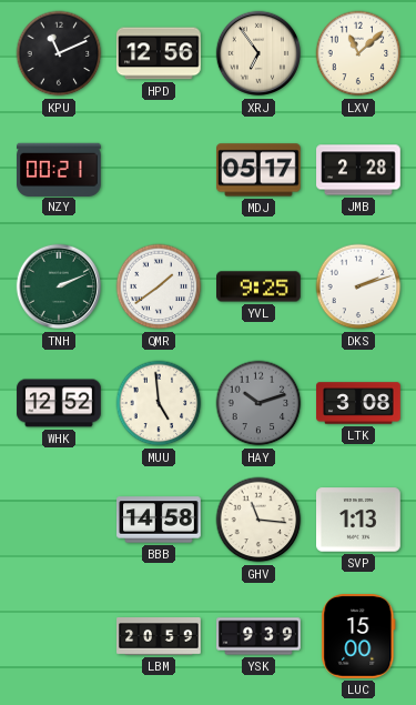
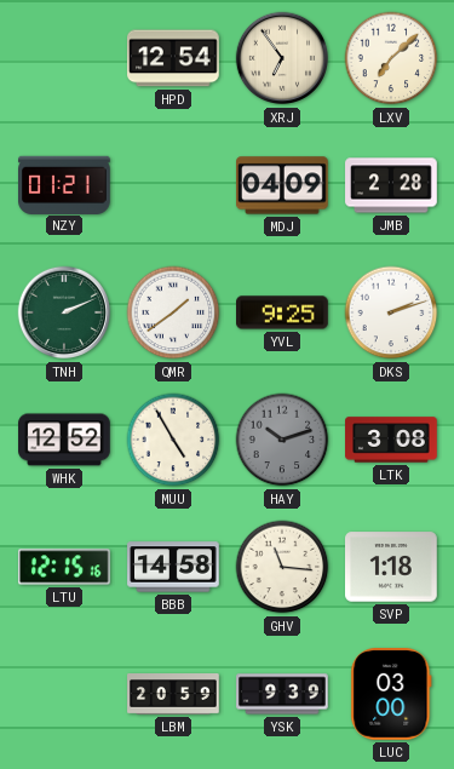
KPU: 11:11 -> none (59, 53)
HPD: 12:56 -> 12:54 (174, 58)
LXV: 11:08 -> 7:08 (391, 58)
NZY: 00:21 -> 01:21 (64, 184)
MDJ: 05:17 -> 04:09 (283, 185)
MUU: 4:59 -> 4:55 (173, 440)
LTU: none -> 12:15 (65, 567)
SVP: 1:13 -> 1:18 (392, 567)
LUC: 15:00 -> 03:00 (391, 695)
